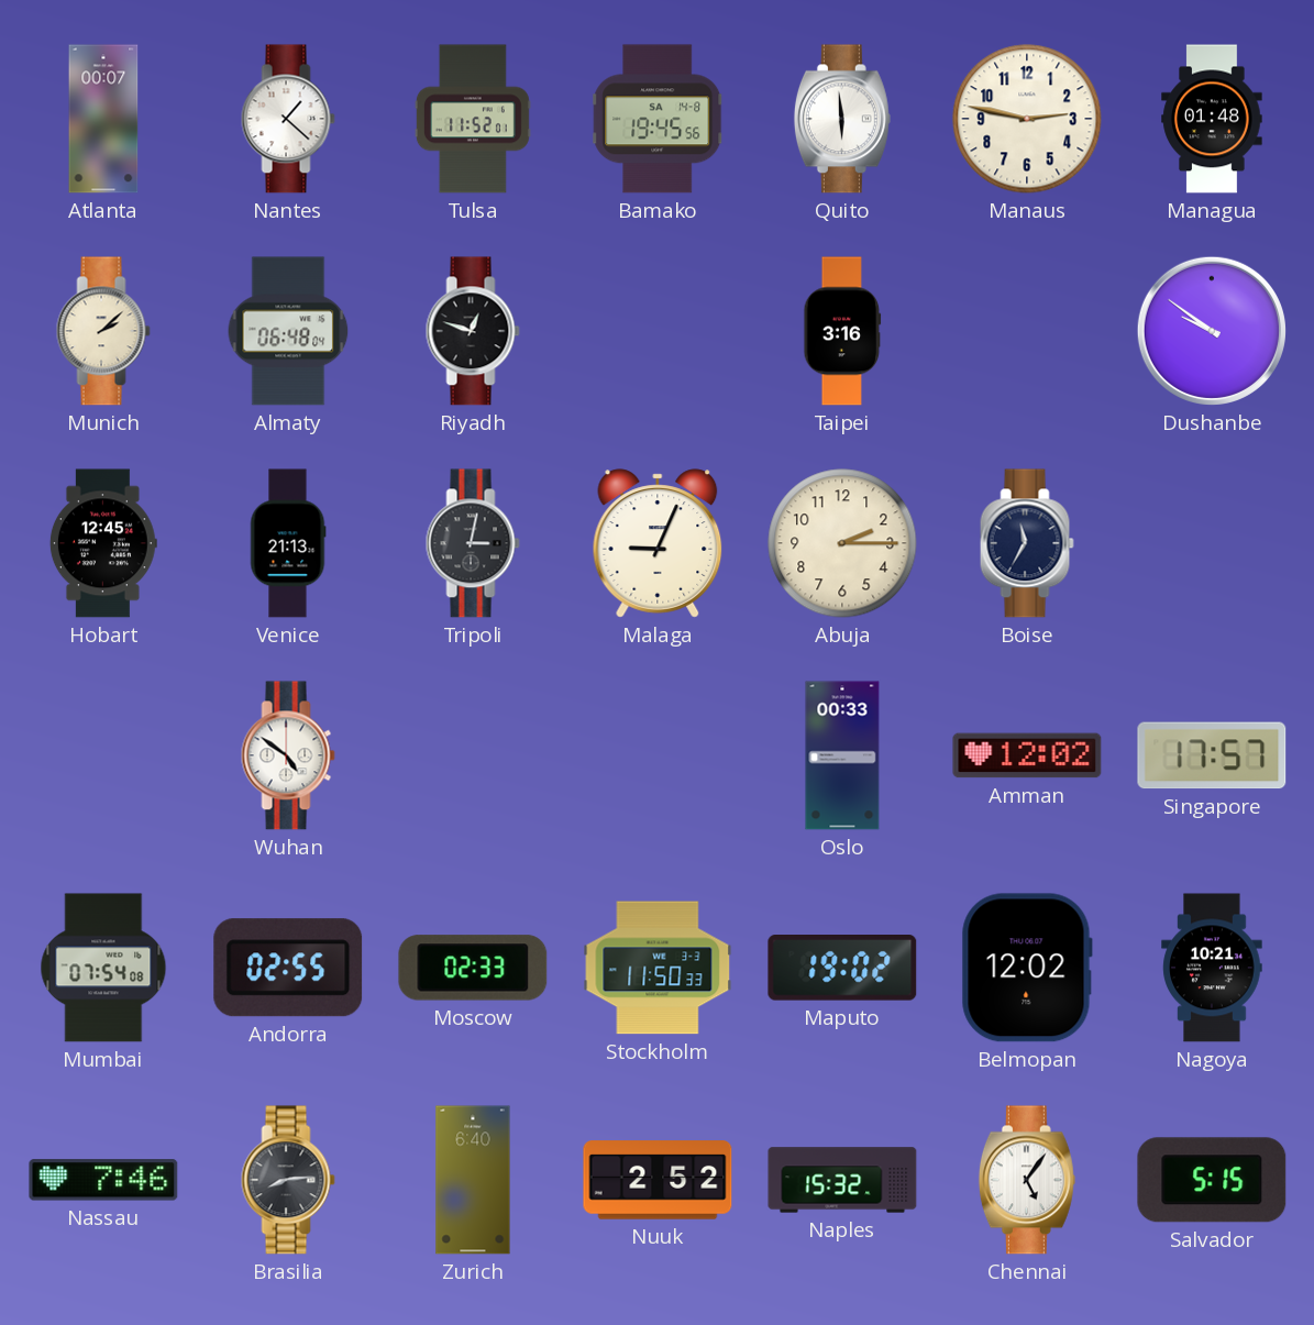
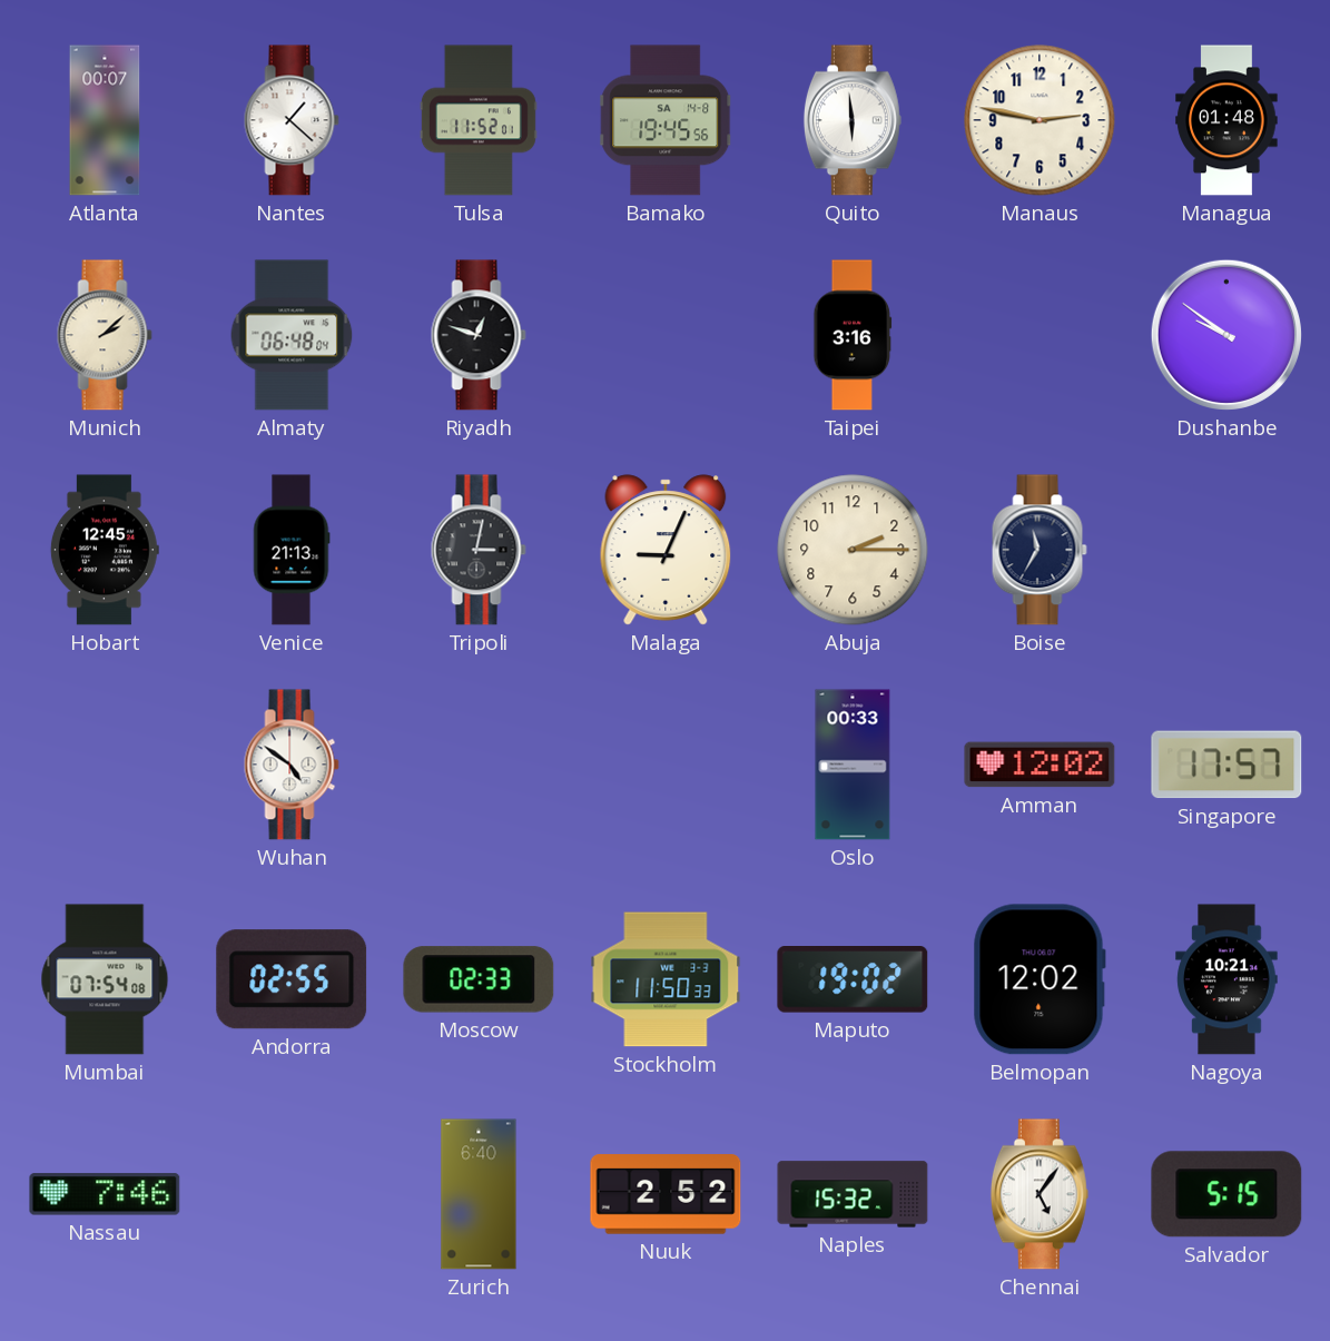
Brasilia: 8:14 -> none (288, 1180)
